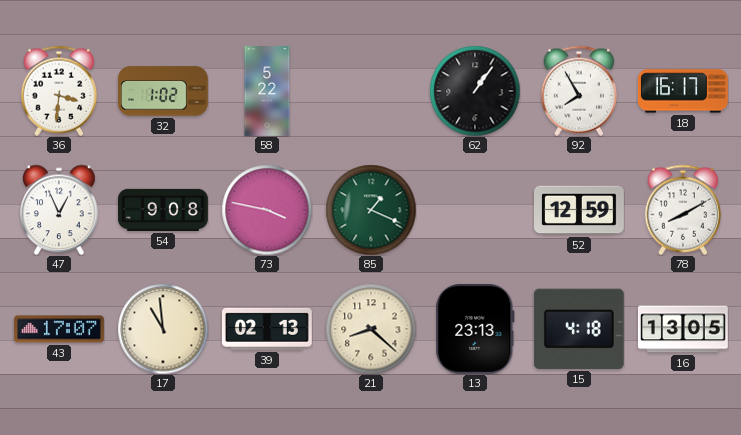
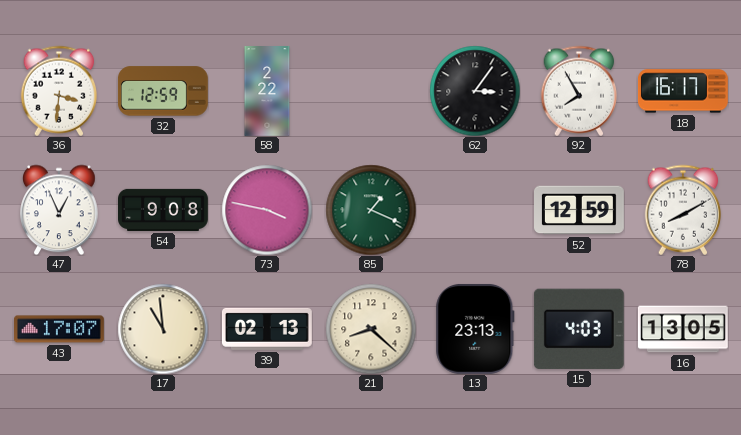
32: 1:02 -> 12:59 (163, 91)
58: 5:22 -> 2:22 (267, 92)
62: 1:06 -> 3:06 (475, 91)
15: 4:18 -> 4:03 (579, 329)
